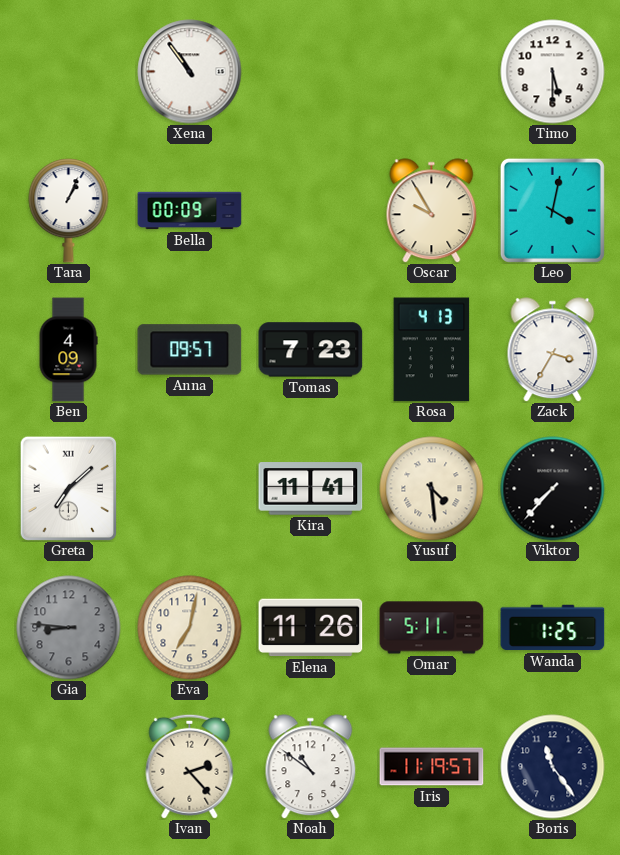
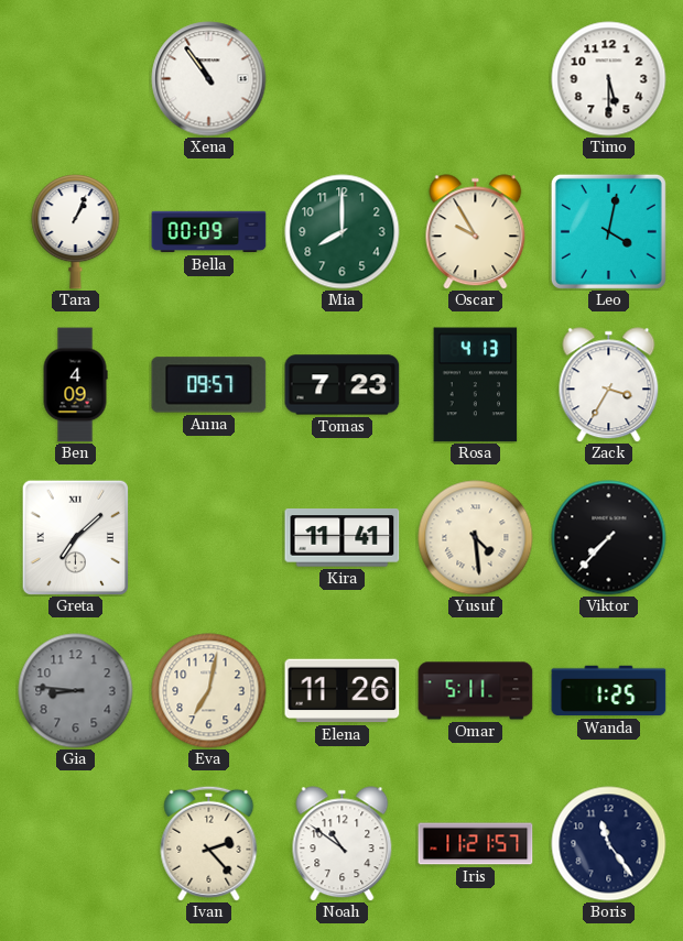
Mia: none -> 8:00 (343, 232)
Iris: 11:19 -> 11:21 (476, 844)
